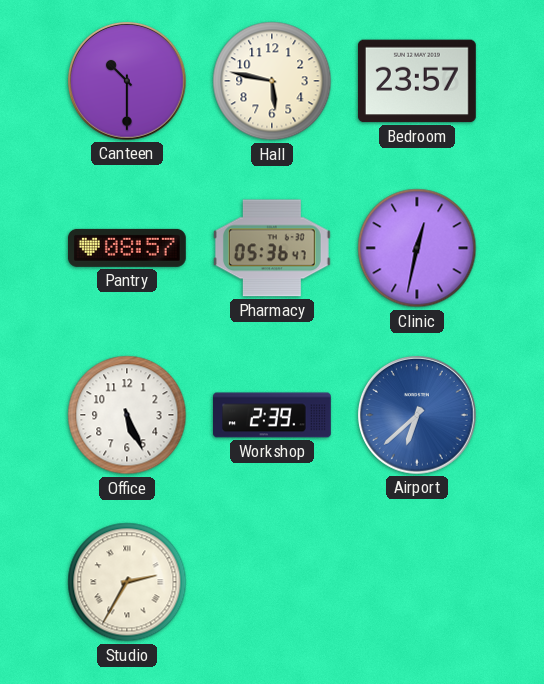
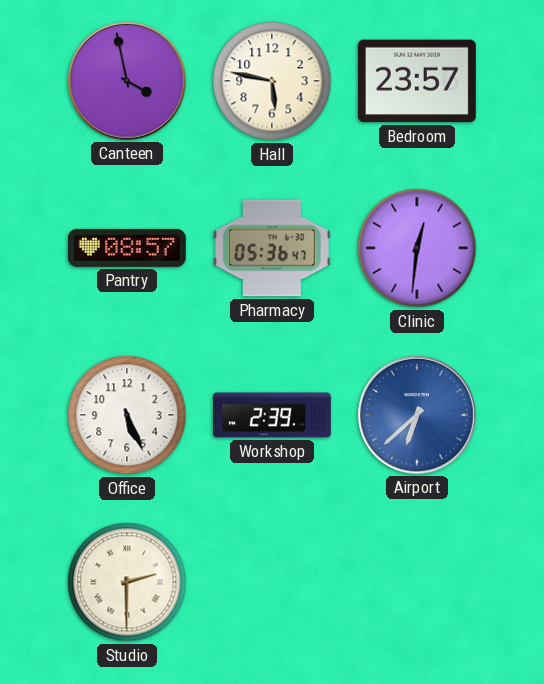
Canteen: 10:30 -> 3:58 (127, 81)
Clinic: 12:32 -> 12:31 (417, 248)
Studio: 2:35 -> 2:30 (127, 582)
